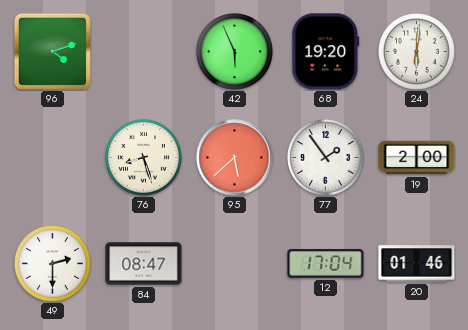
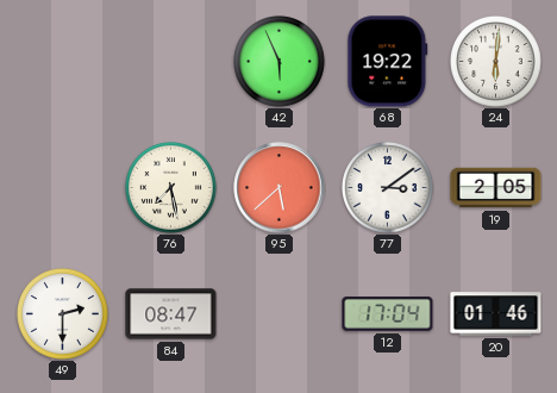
96: 4:12 -> none (52, 51)
68: 19:20 -> 19:22 (388, 62)
76: 8:27 -> 7:28 (171, 188)
77: 1:54 -> 3:09 (388, 188)
19: 2:00 -> 2:05 (496, 188)
